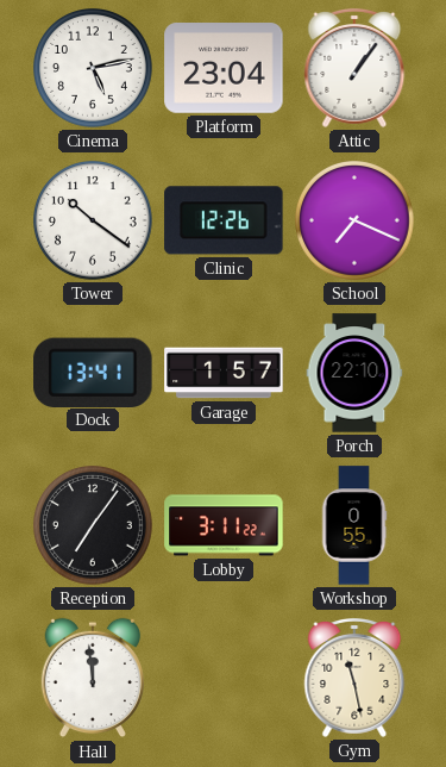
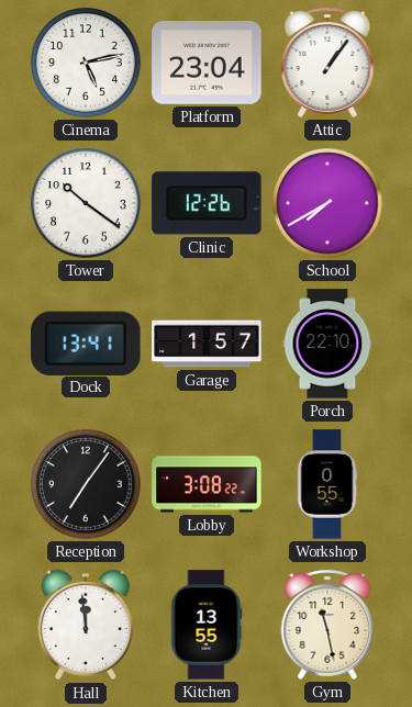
School: 7:19 -> 7:40 (327, 203)
Lobby: 3:11 -> 3:08 (207, 484)
Kitchen: none -> 13:55 (207, 625)
